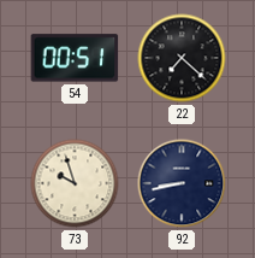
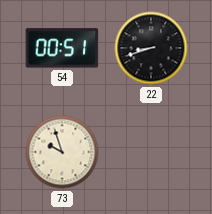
22: 7:22 -> 8:42 (151, 48)
92: 8:43 -> none (182, 183)
